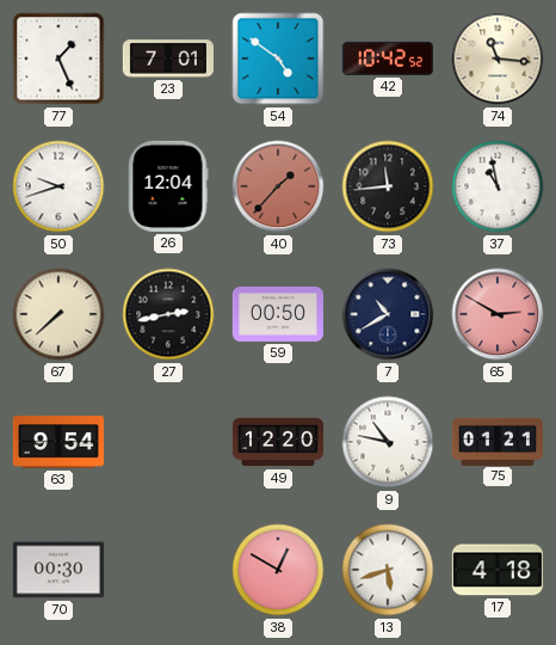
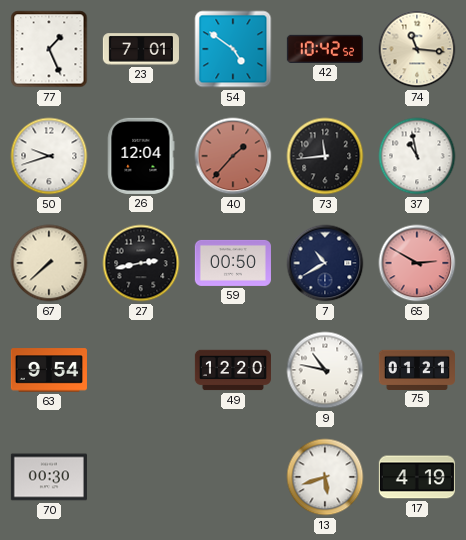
38: 12:50 -> none (278, 570)
17: 4:18 -> 4:19 (417, 477)
